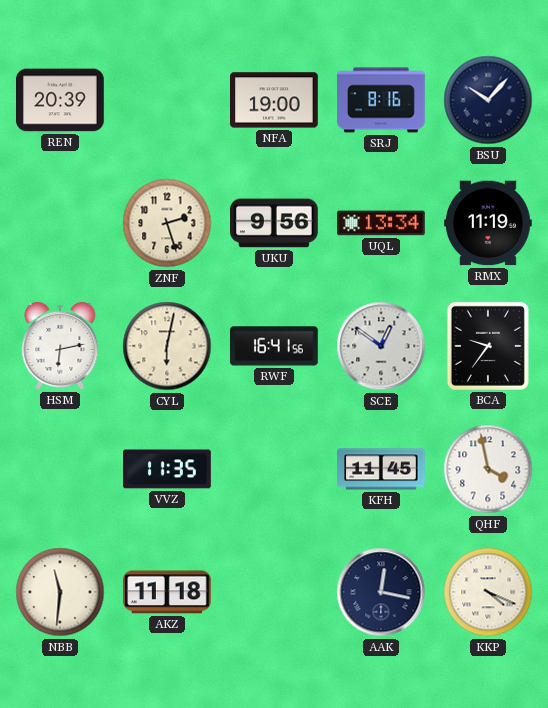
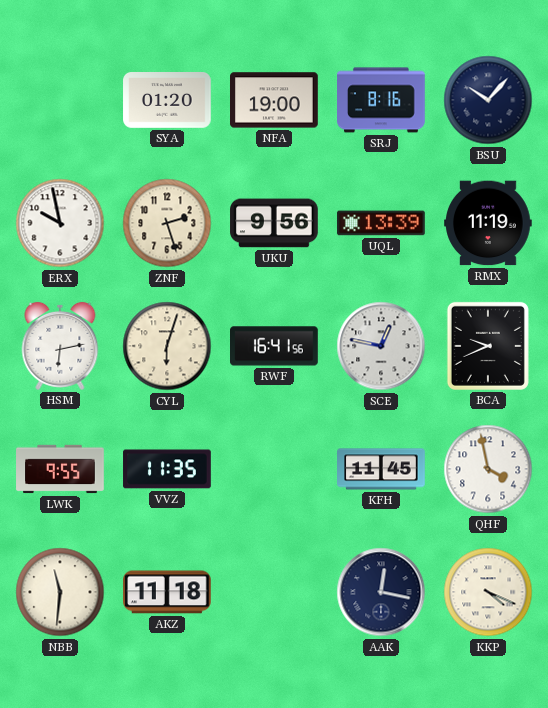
REN: 20:39 -> none (61, 100)
SYA: none -> 01:20 (167, 101)
ERX: none -> 9:58 (60, 223)
UQL: 13:34 -> 13:39 (381, 223)
CYL: 6:02 -> 6:03 (167, 346)
SCE: 12:51 -> 12:47 (381, 346)
BCA: 9:36 -> 9:41 (488, 346)
LWK: none -> 9:55 (60, 469)
